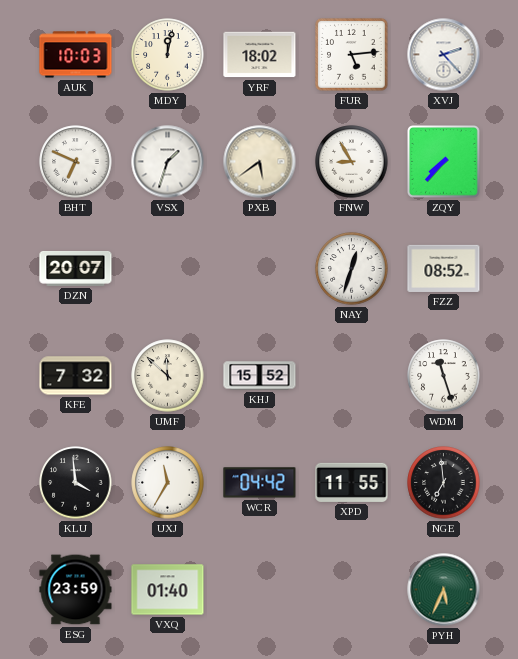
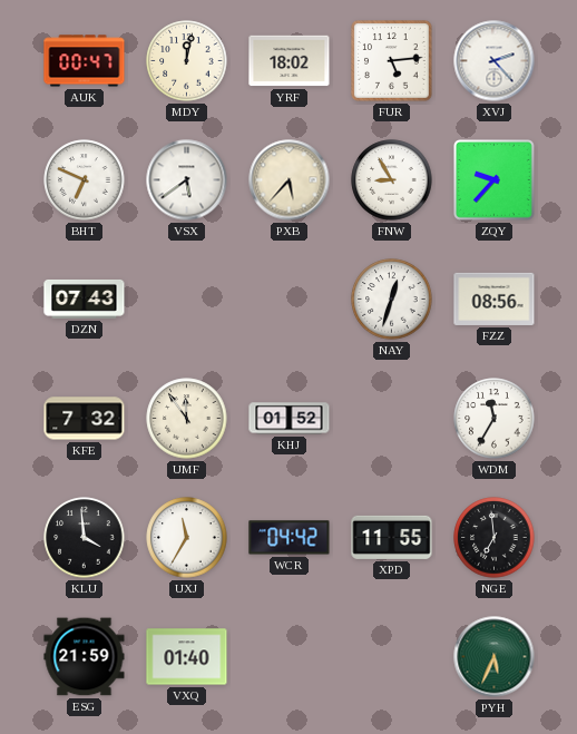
AUK: 10:03 -> 00:47 (85, 61)
VSX: 1:33 -> 5:39 (187, 180)
PXB: 5:39 -> 5:37 (290, 180)
ZQY: 7:37 -> 9:37 (495, 180)
DZN: 20:07 -> 07:43 (85, 299)
FZZ: 08:52 -> 08:56 (495, 299)
UMF: 11:52 -> 11:54 (187, 419)
KHJ: 15:52 -> 01:52 (290, 419)
WDM: 11:27 -> 11:35 (495, 419)
ESG: 23:59 -> 21:59 (85, 657)
